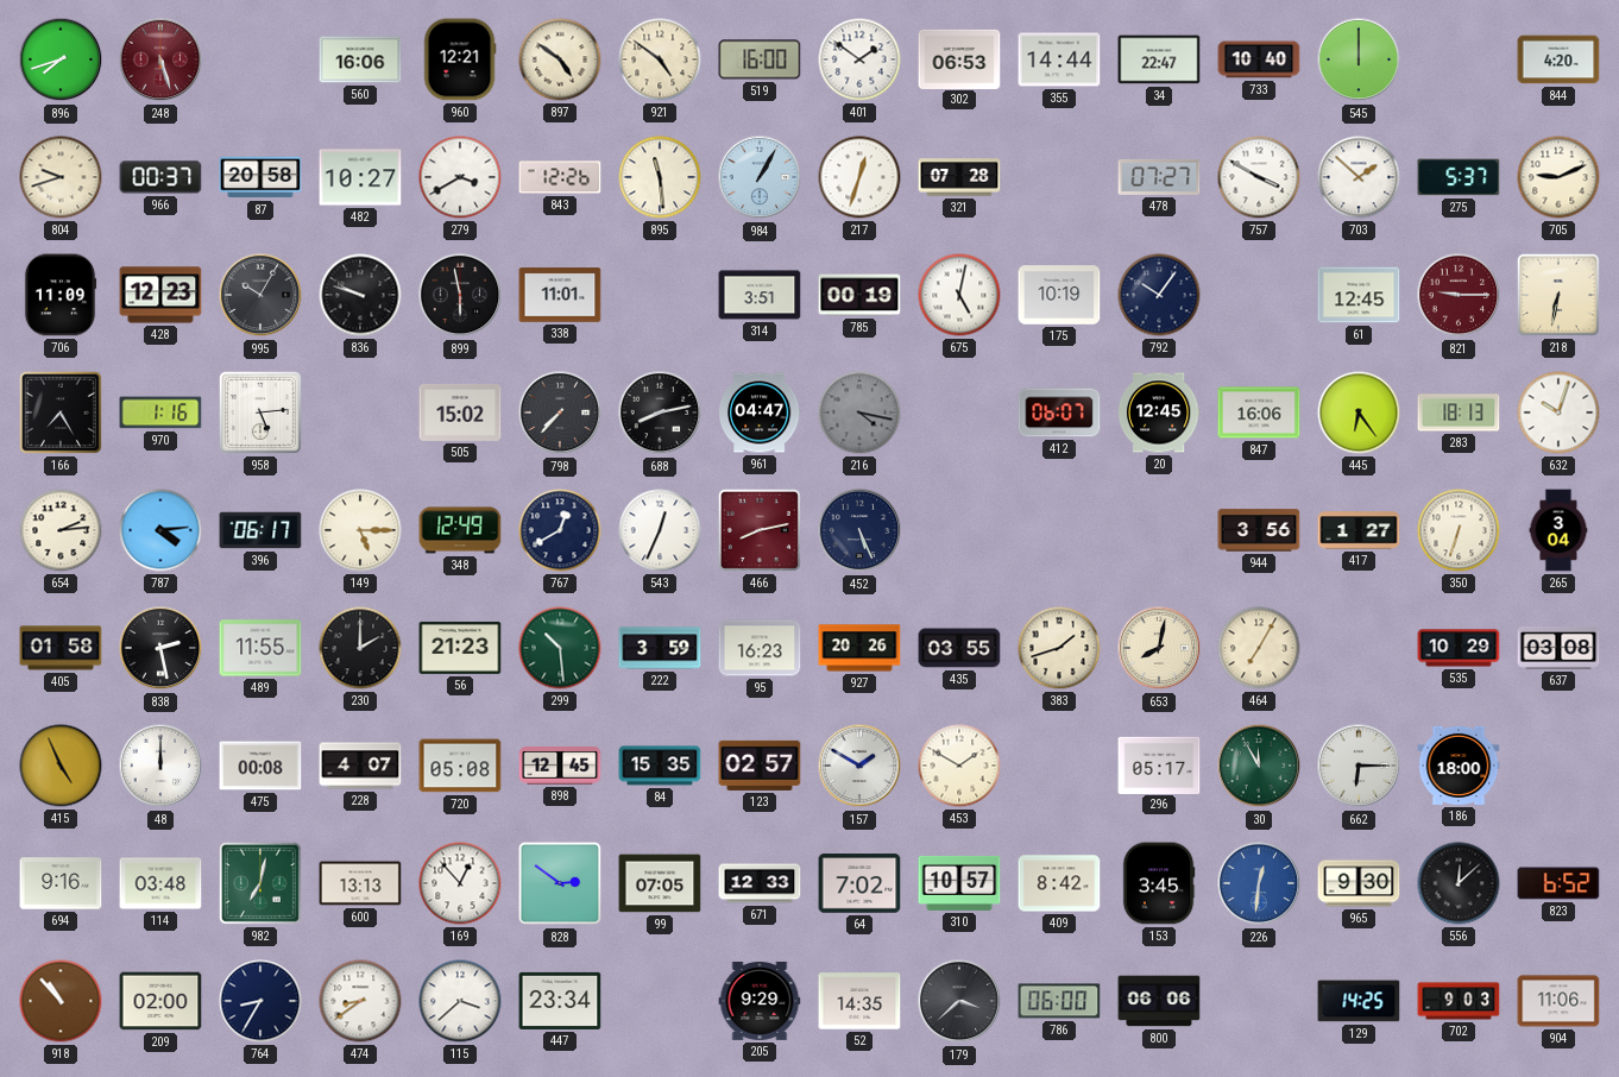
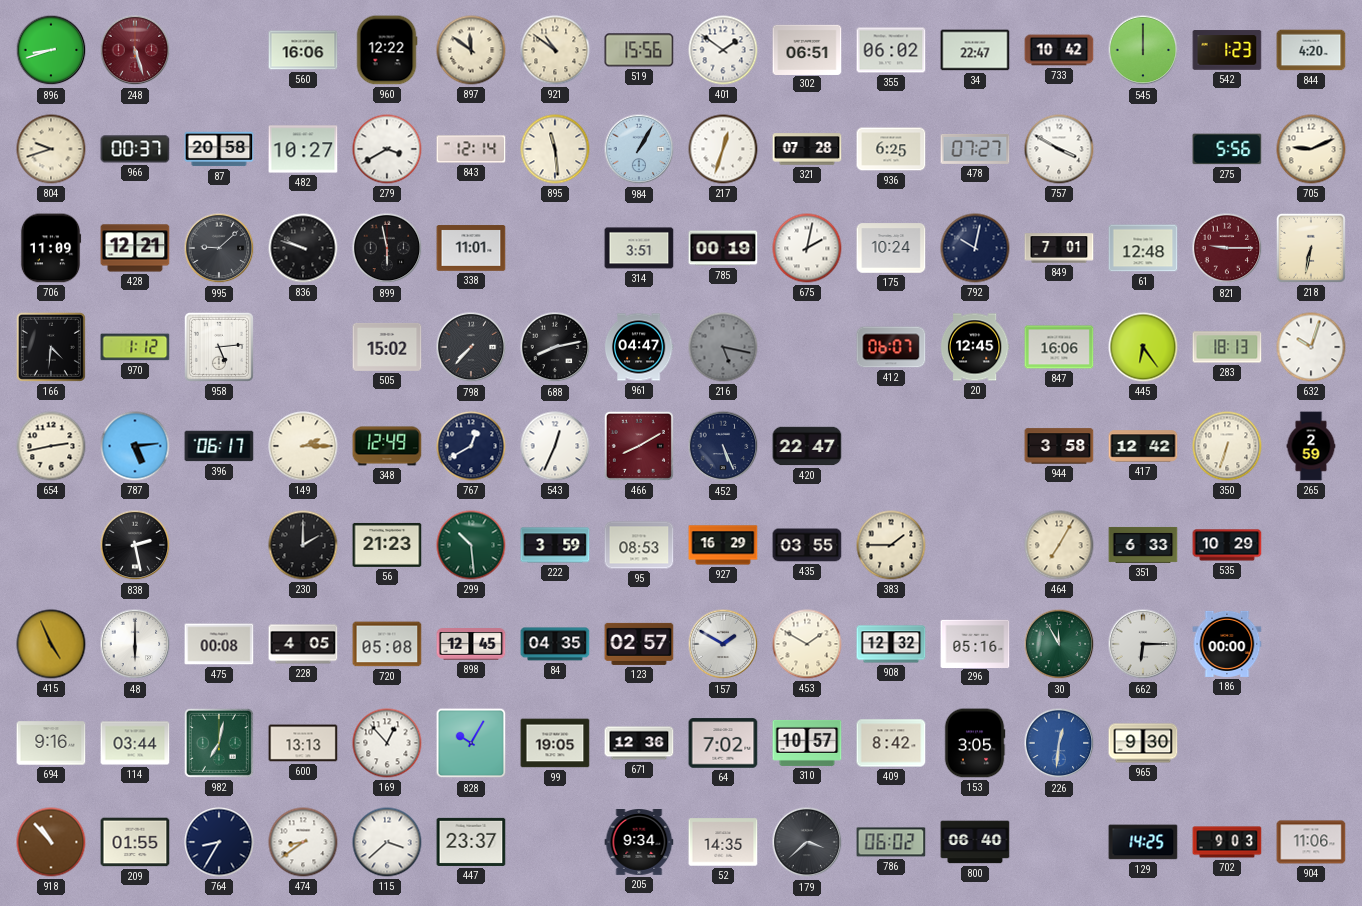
896: 7:42 -> 8:42 (51, 50)
960: 12:21 -> 12:22 (387, 50)
897: 4:51 -> 11:51 (471, 50)
921: 4:51 -> 10:51 (555, 50)
519: 16:00 -> 15:56 (639, 50)
302: 06:53 -> 06:51 (807, 49)
355: 14:44 -> 06:02 (891, 50)
733: 10:40 -> 10:42 (1059, 50)
542: none -> 1:23 (1227, 50)
843: 12:26 -> 12:14 (471, 149)
936: none -> 6:25 (891, 149)
703: 1:52 -> none (1359, 177)
275: 5:37 -> 5:56 (1227, 149)
428: 12:23 -> 12:21 (135, 248)
995: 10:05 -> 9:08 (219, 248)
675: 5:02 -> 2:02 (807, 248)
175: 10:19 -> 10:24 (891, 248)
792: 10:06 -> 10:02 (975, 248)
849: none -> 7:01 (1059, 248)
61: 12:45 -> 12:48 (1143, 248)
166: 7:25 -> 4:31 (51, 347)
970: 1:16 -> 1:12 (135, 347)
216: 4:17 -> 5:17 (723, 347)
654: 2:14 -> 2:43 (51, 446)
787: 4:14 -> 5:14 (135, 446)
149: 5:15 -> 2:15 (303, 446)
466: 8:13 -> 8:10 (639, 446)
420: none -> 22:47 (807, 446)
944: 3:56 -> 3:58 (1059, 446)
417: 1:27 -> 12:42 (1143, 446)
265: 3:04 -> 2:59 (1311, 446)
405: 01:58 -> none (61, 648)
489: 11:55 -> none (260, 648)
95: 16:23 -> 08:53 (639, 545)
927: 20:26 -> 16:29 (723, 545)
383: 1:42 -> 1:45 (891, 545)
653: 8:02 -> none (1159, 648)
351: none -> 6:33 (1143, 545)
637: 03:08 -> none (1558, 648)
48: 12:00 -> 6:00 (135, 644)
228: 4:07 -> 4:05 (303, 644)
84: 15:35 -> 04:35 (555, 644)
908: none -> 12:32 (891, 644)
296: 05:17 -> 05:16 (975, 643)
186: 18:00 -> 00:00 (1227, 644)
114: 03:48 -> 03:44 (135, 743)
828: 2:51 -> 10:05 (471, 743)
99: 07:05 -> 19:05 (555, 743)
671: 12:33 -> 12:36 (639, 743)
153: 3:45 -> 3:05 (975, 743)
556: 12:08 -> none (1459, 883)
823: 6:52 -> none (1558, 883)
209: 02:00 -> 01:55 (135, 842)
447: 23:34 -> 23:37 (471, 842)
205: 9:29 -> 9:34 (639, 843)
786: 06:00 -> 06:02 (891, 842)
800: 06:06 -> 06:40 (975, 842)
